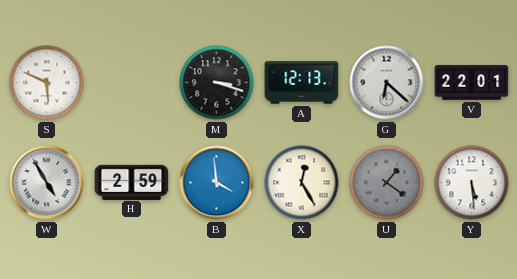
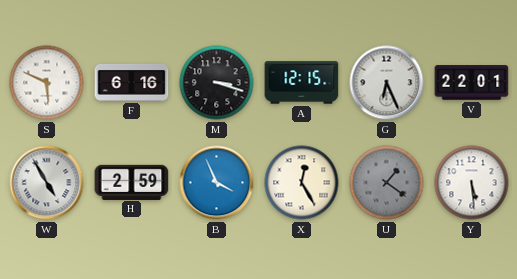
F: none -> 6:16 (132, 83)
A: 12:13 -> 12:15 (302, 83)
G: 6:22 -> 6:26 (387, 83)
B: 3:59 -> 3:56 (217, 183)
